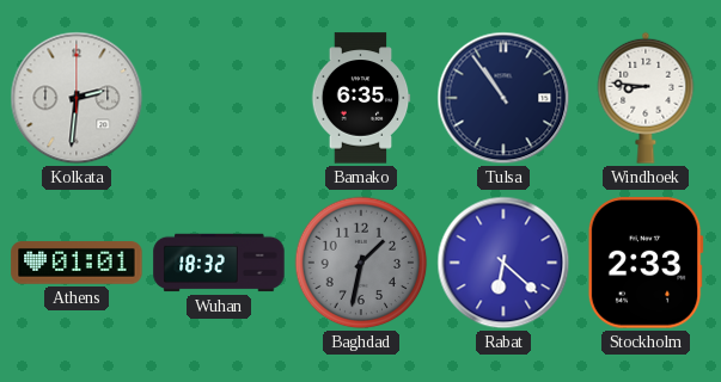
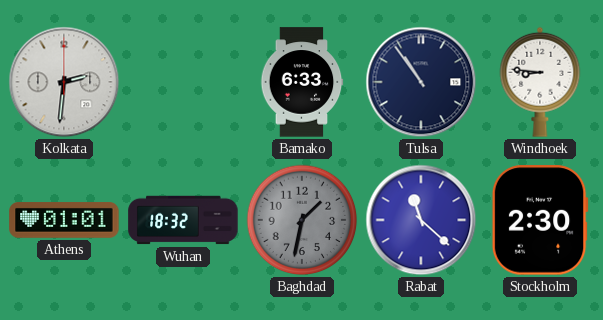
Bamako: 6:35 -> 6:33 (302, 82)
Rabat: 6:22 -> 11:22 (421, 220)
Stockholm: 2:33 -> 2:30 (540, 220)
